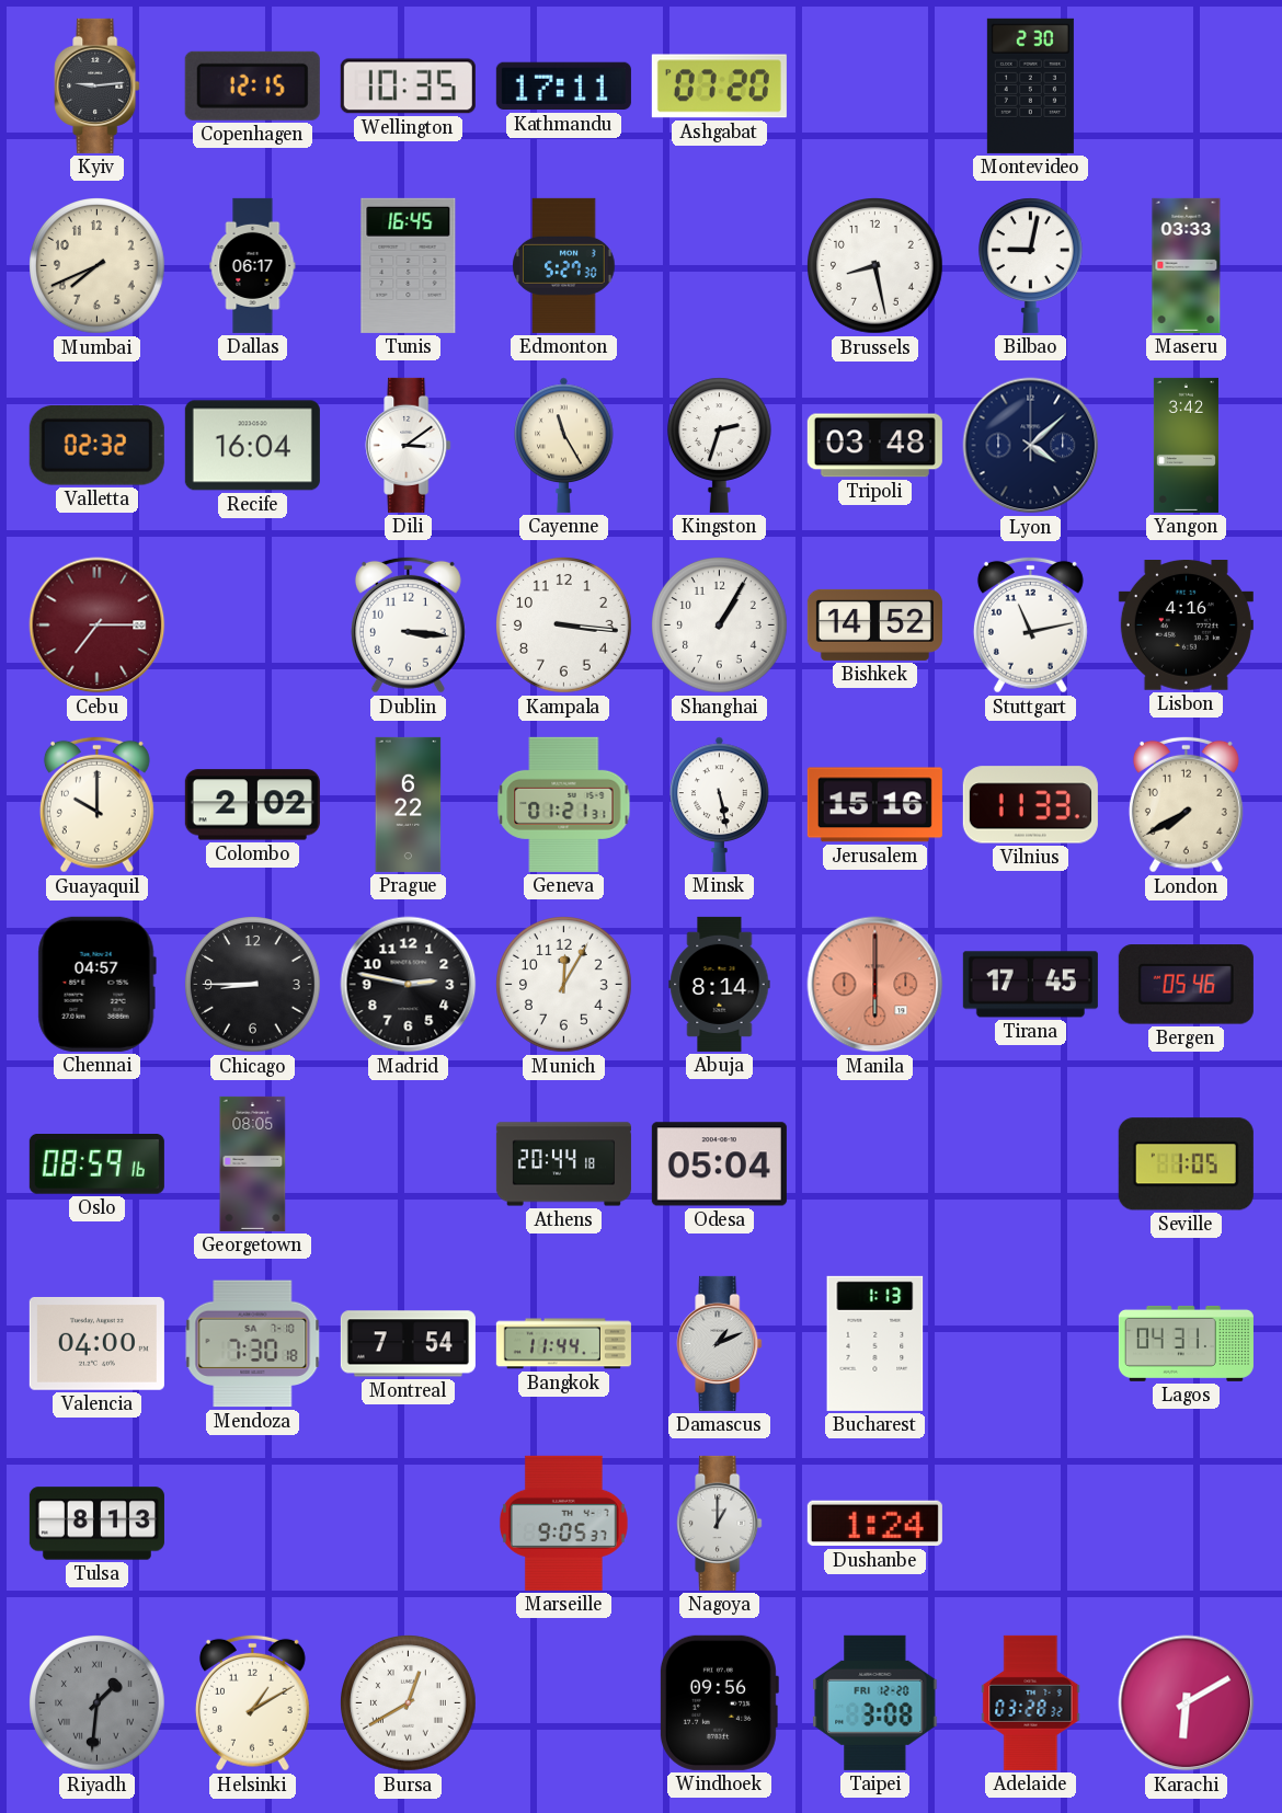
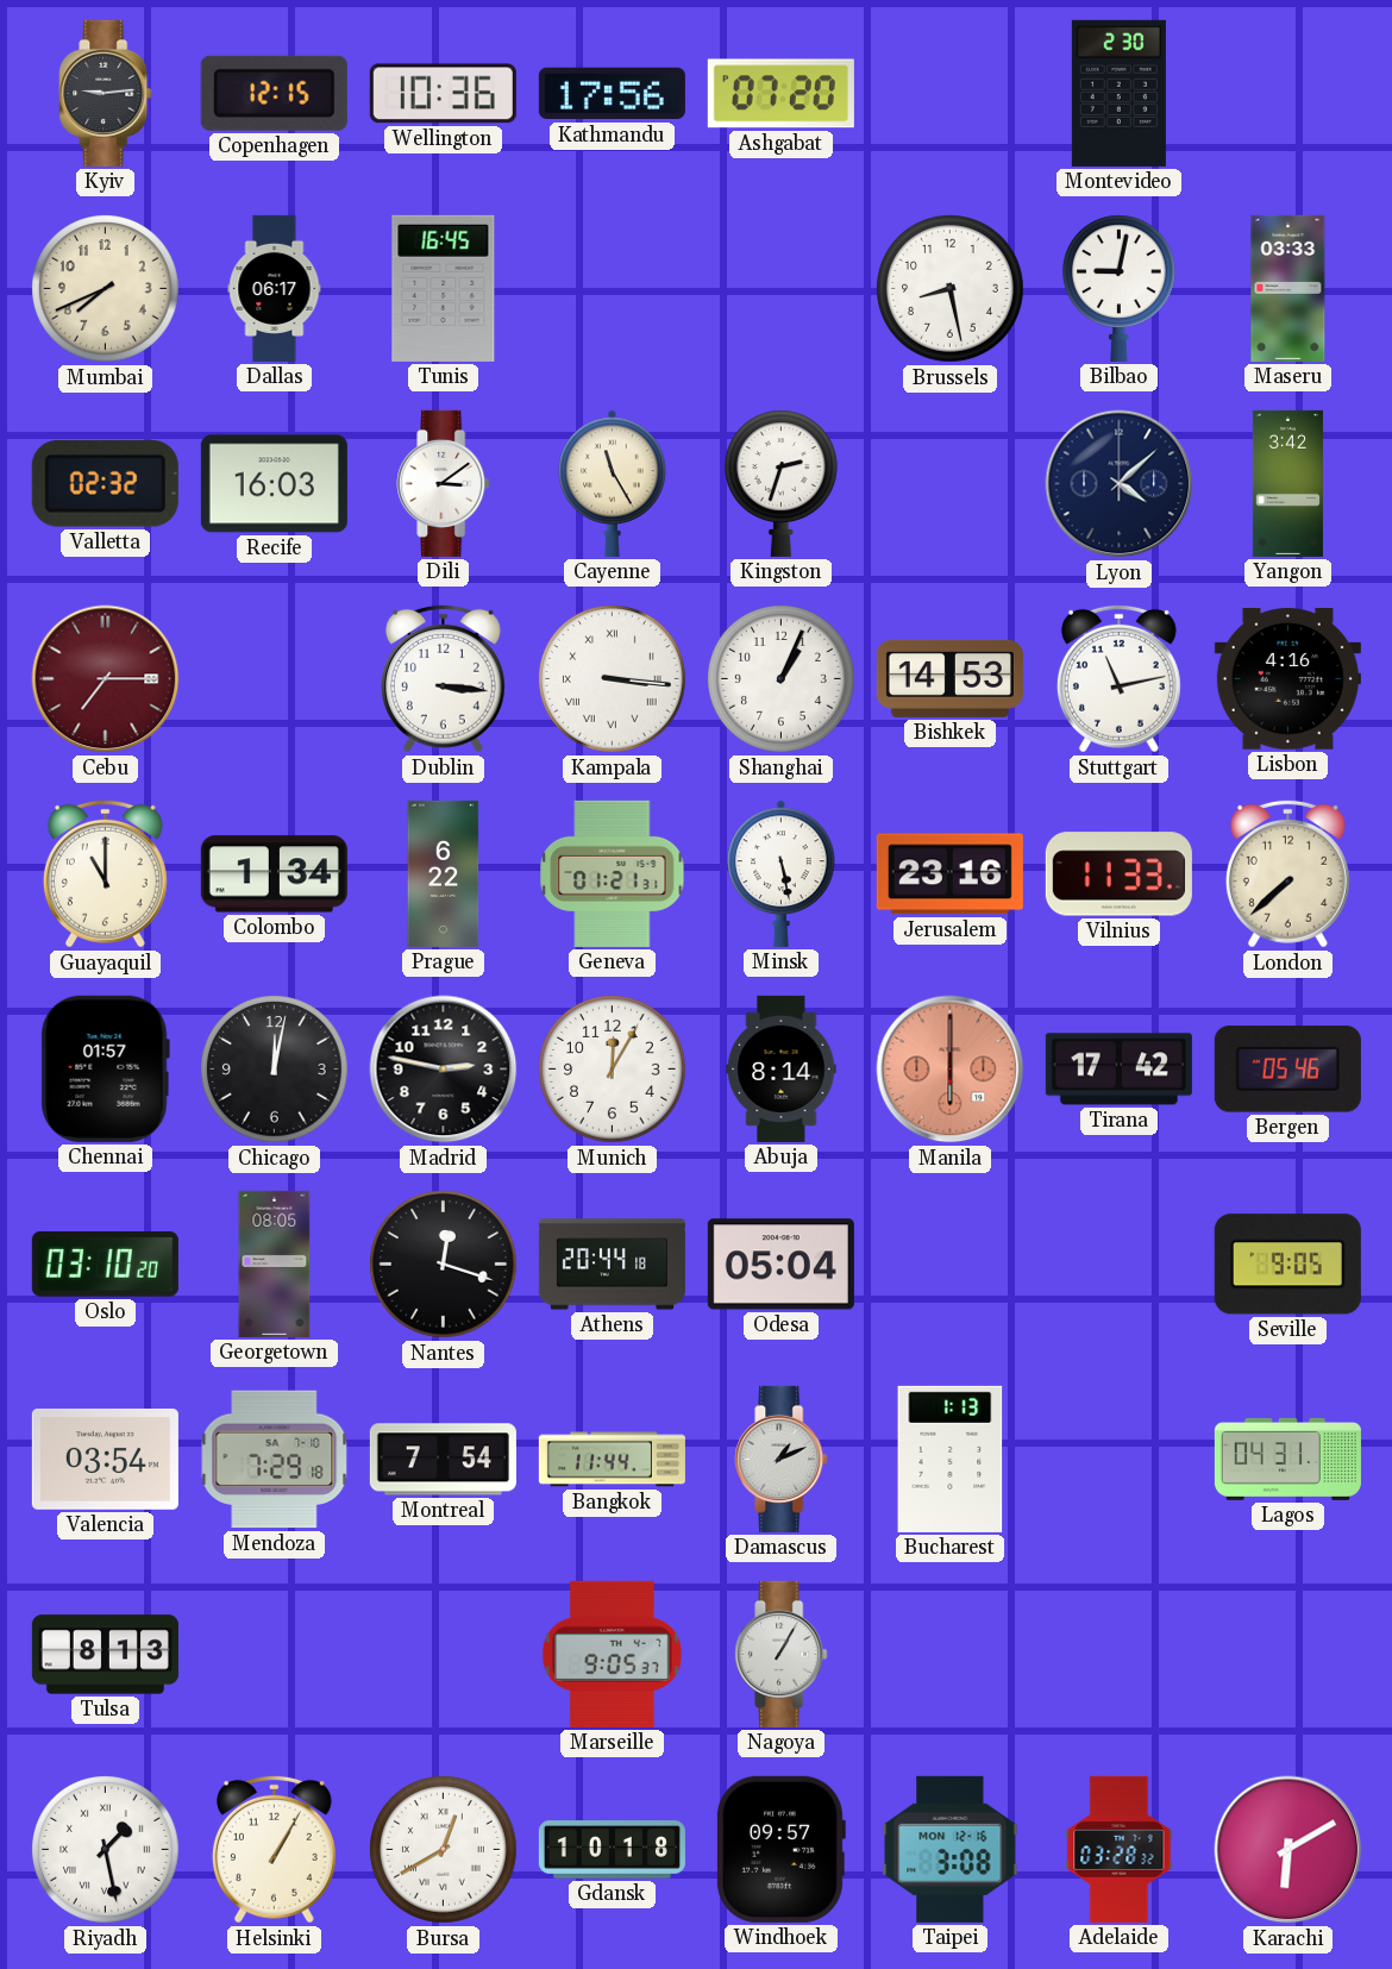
Wellington: 10:35 -> 10:36 (443, 94)
Kathmandu: 17:11 -> 17:56 (612, 94)
Edmonton: 5:27 -> none (564, 265)
Recife: 16:04 -> 16:03 (274, 484)
Tripoli: 03:48 -> none (874, 446)
Kampala numerals: Arabic -> Roman (613, 679)
Shanghai: 1:05 -> 1:04 (782, 679)
Bishkek: 14:52 -> 14:53 (949, 678)
Guayaquil: 10:00 -> 11:00 (105, 873)
Colombo: 2:02 -> 1:34 (274, 874)
Jerusalem: 15:16 -> 23:16 (949, 874)
London: 7:40 -> 7:38 (1287, 873)
Chennai: 04:57 -> 01:57 (105, 1068)
Chicago: 8:45 -> 12:02 (275, 1070)
Tirana: 17:45 -> 17:42 (1118, 1070)
Oslo: 08:59 -> 03:10 (105, 1265)
Nantes: none -> 12:18 (444, 1265)
Seville: 1:05 -> 9:05 (1287, 1265)
Valencia: 04:00 -> 03:54 (105, 1459)
Mendoza: 7:30 -> 7:29 (275, 1460)
Nagoya: 1:00 -> 1:05 (782, 1654)
Dushanbe: 1:24 -> none (874, 1524)
Riyadh: 1:31 -> 1:28 (106, 1850)
Riyadh dial: grey -> white (106, 1850)
Helsinki: 1:10 -> 1:05 (274, 1849)
Gdansk: none -> 10:18 (612, 1850)
Windhoek: 09:56 -> 09:57 (780, 1849)
Taipei date: FRI 12-20 -> MON 12-16 (951, 1849)
